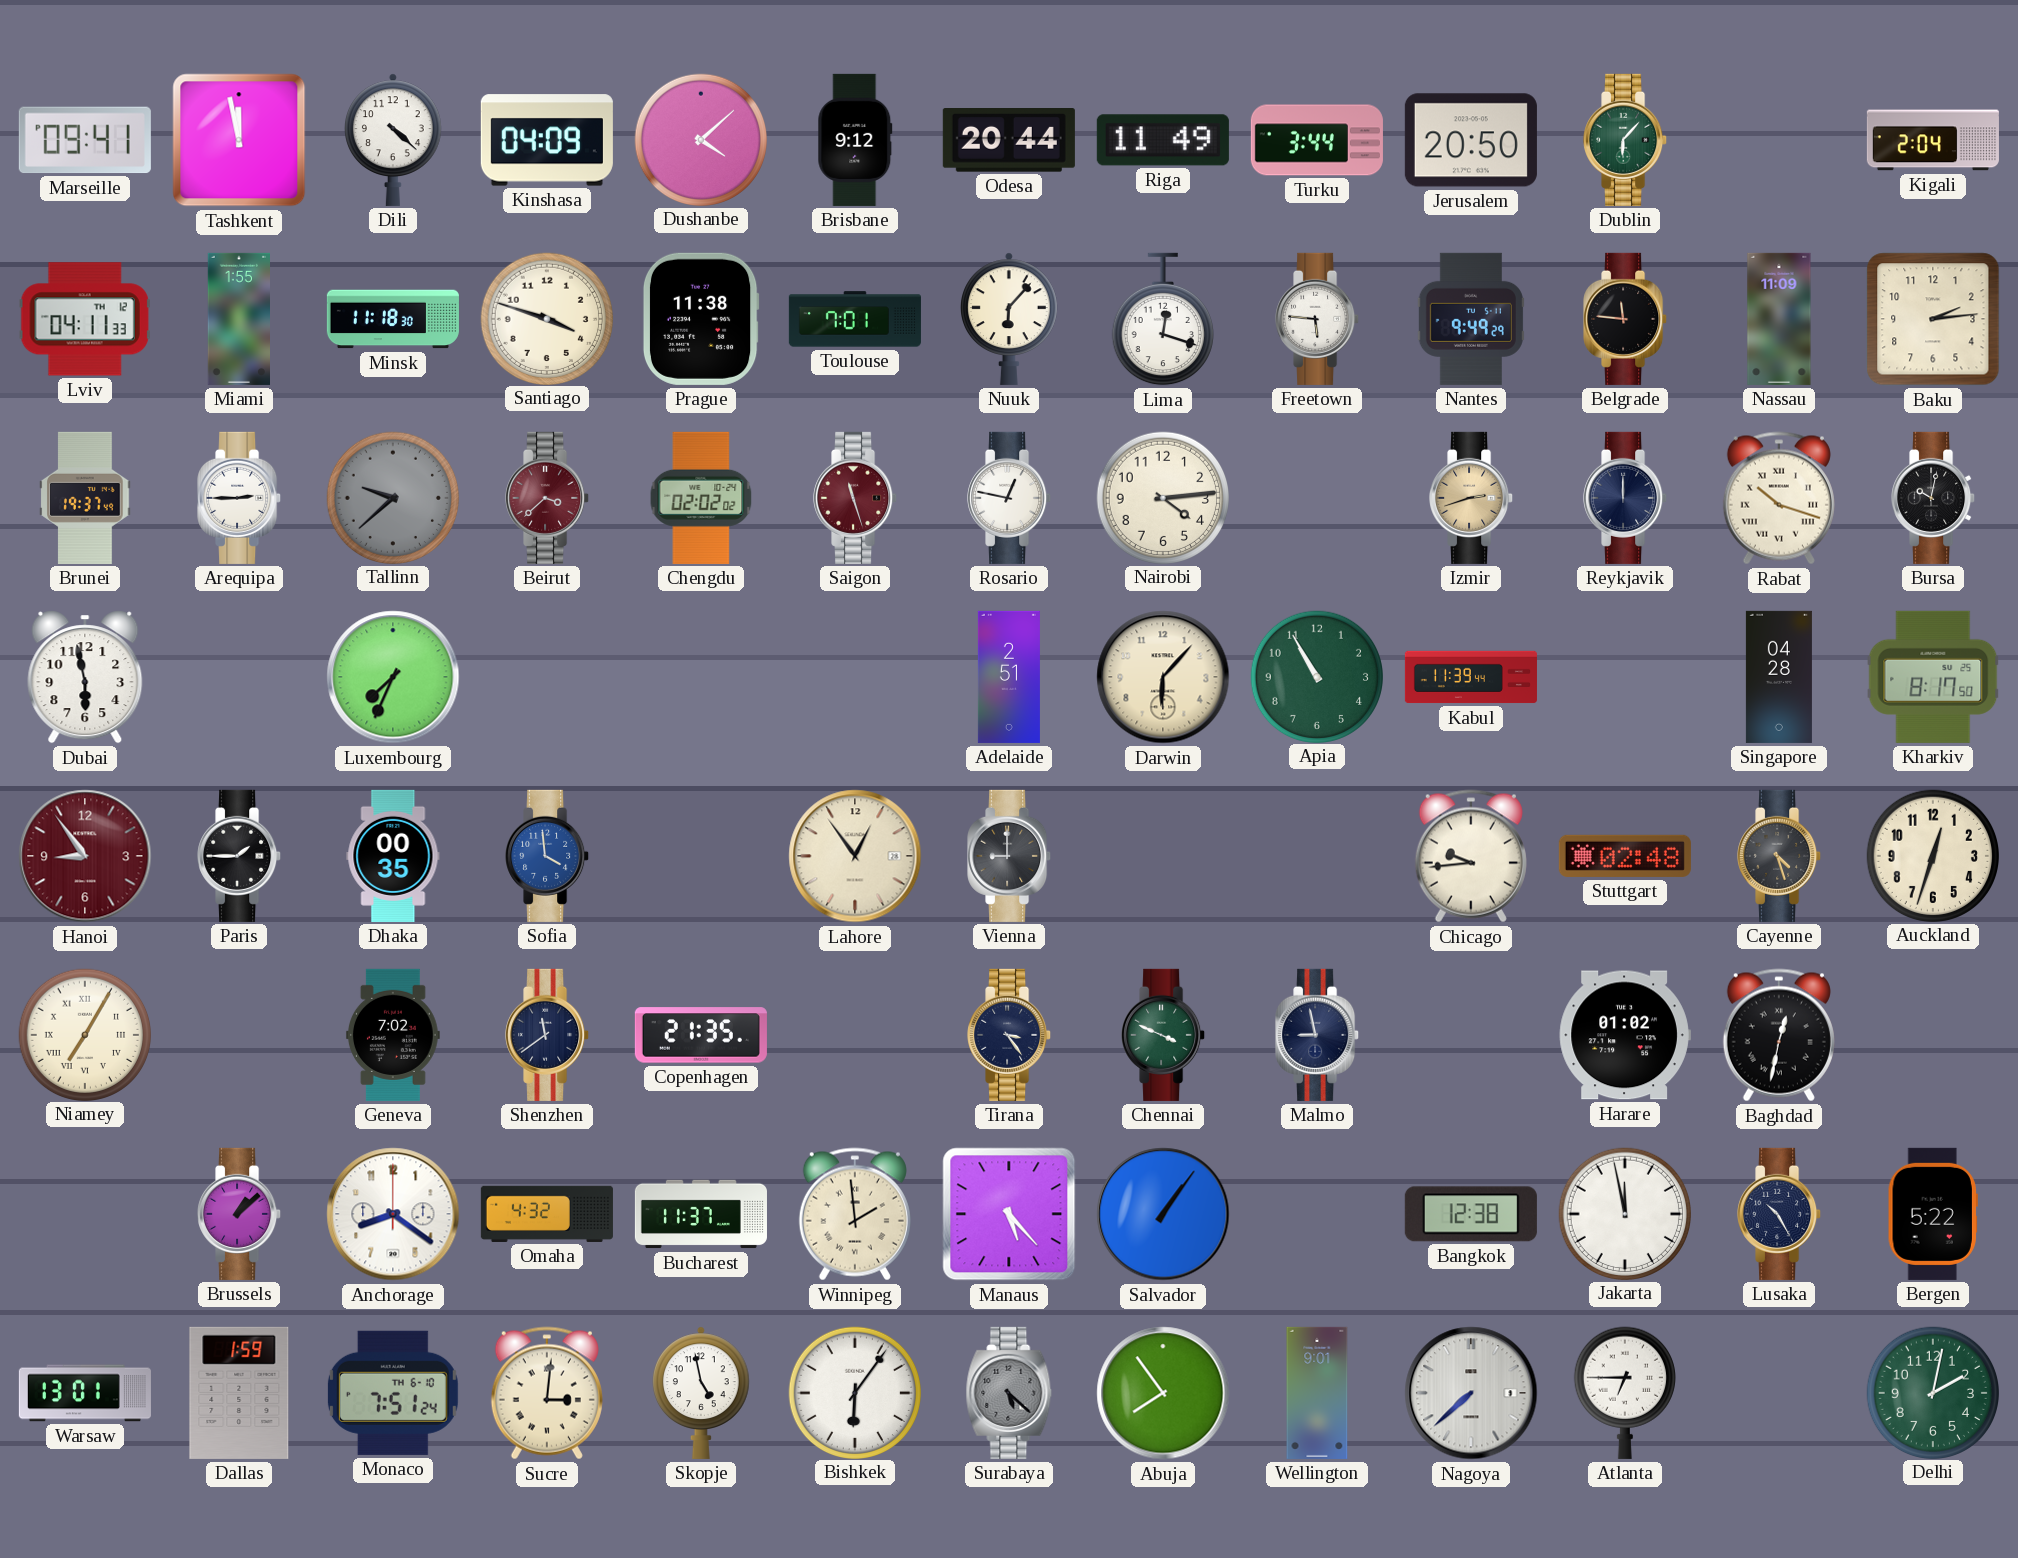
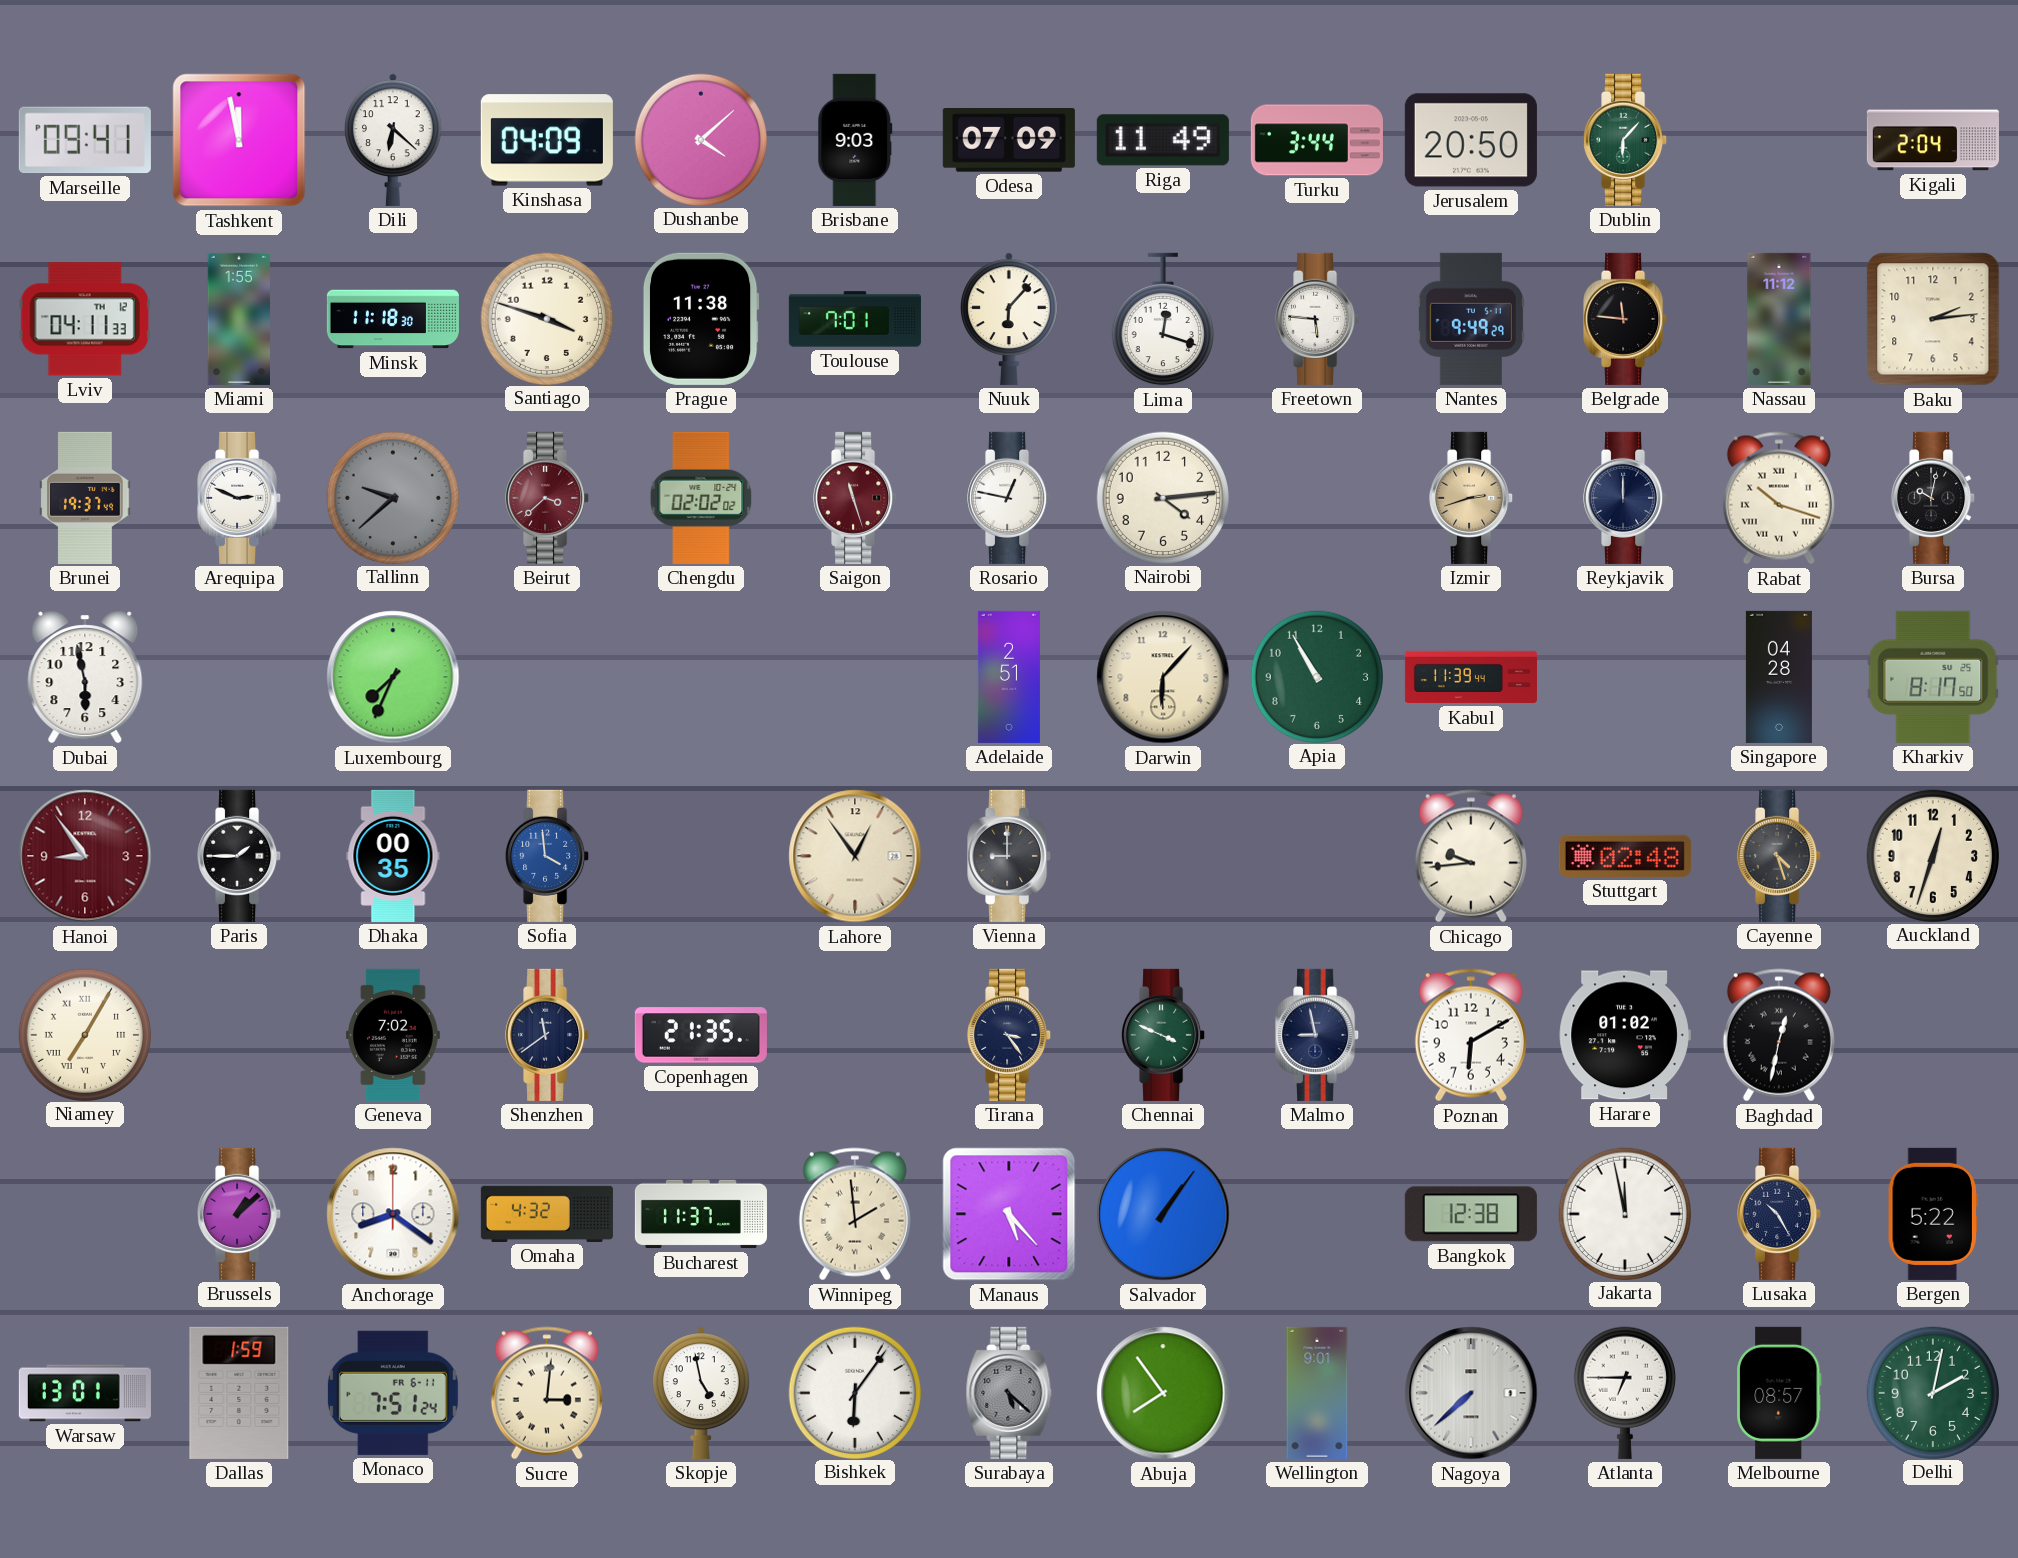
Dili: 4:22 -> 6:22 (394, 140)
Brisbane: 9:12 -> 9:03 (855, 140)
Odesa: 20:44 -> 07:09 (1009, 141)
Nassau: 11:09 -> 11:12 (1779, 319)
Arequipa: 2:45 -> 2:49 (240, 498)
Poznan: none -> 6:10 (1471, 1035)
Monaco date: TH 6-10 -> FR 6-11 (393, 1393)
Melbourne: none -> 08:57 (1780, 1393)
